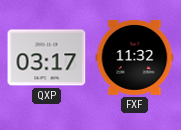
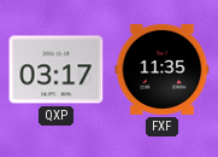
FXF: 11:32 -> 11:35 (163, 69)
